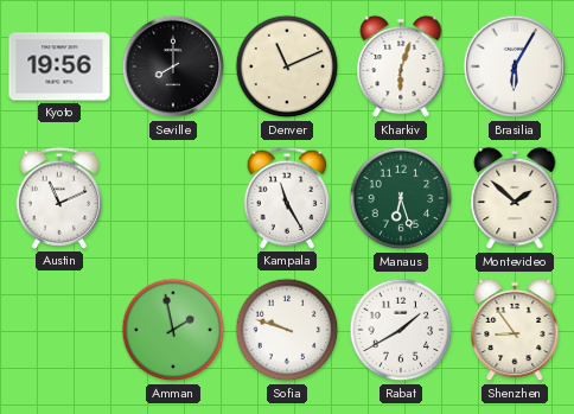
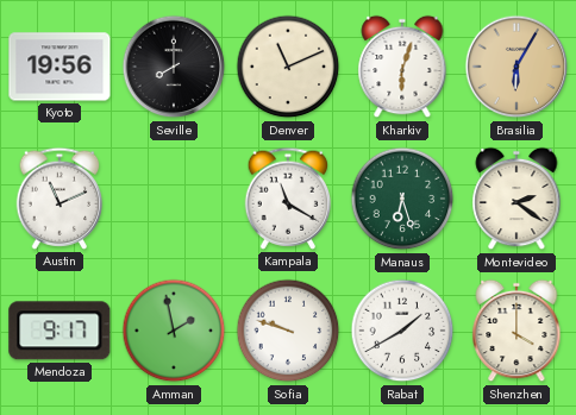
Brasilia dial: white -> champagne (516, 67)
Kampala: 11:25 -> 11:20 (288, 199)
Montevideo: 1:52 -> 2:21 (516, 199)
Mendoza: none -> 9:17 (60, 331)
Shenzhen: 8:54 -> 4:00 (516, 331)
